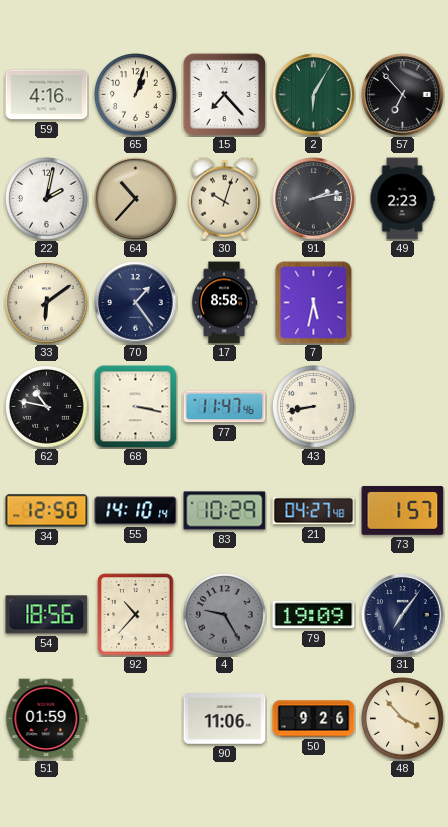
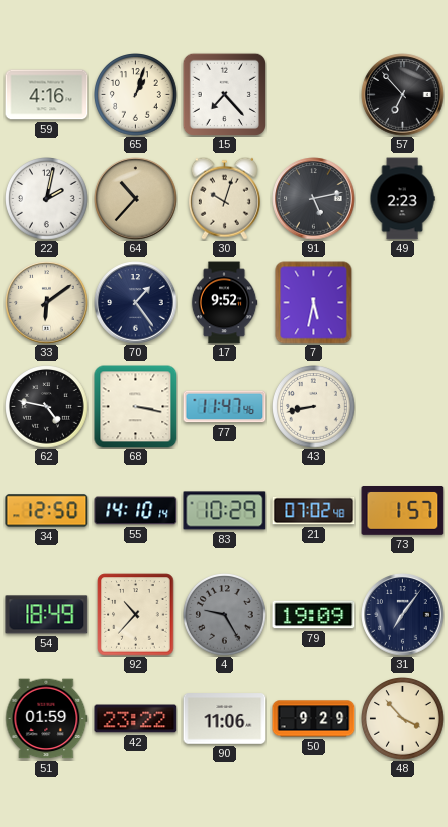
2: 6:05 -> none (314, 95)
91: 2:13 -> 5:13 (314, 199)
17: 8:58 -> 9:52 (224, 303)
62: 10:47 -> 4:47 (47, 407)
21: 04:27 -> 07:02 (314, 511)
54: 18:56 -> 18:49 (47, 615)
42: none -> 23:22 (136, 719)
50: 9:26 -> 9:29 (314, 719)
